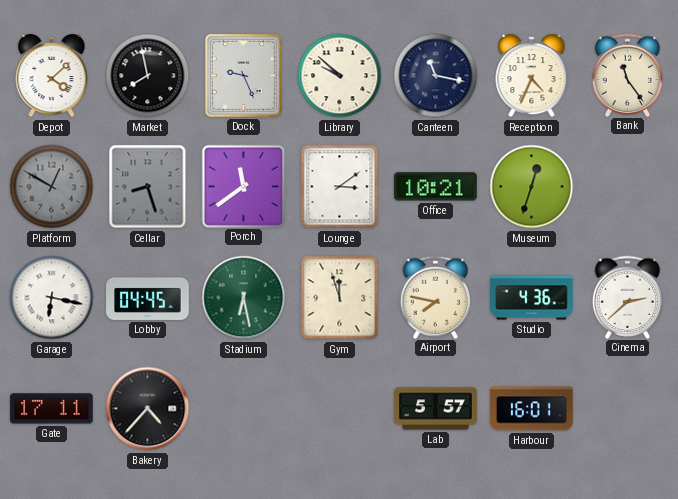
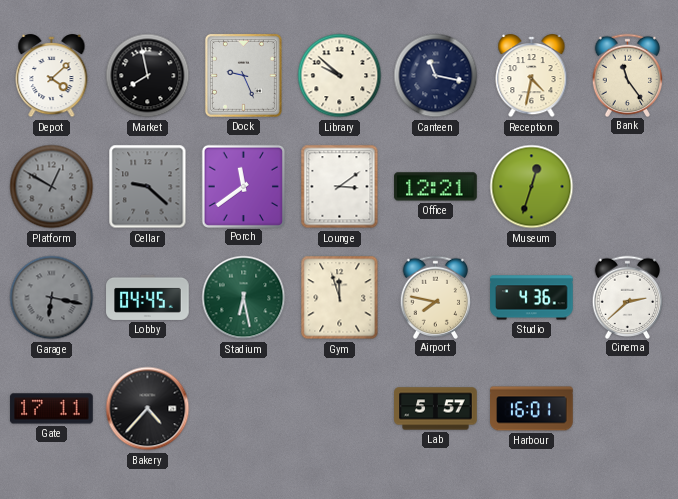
Reception: 4:34 -> 4:32 (532, 76)
Cellar: 8:27 -> 9:22 (148, 187)
Office: 10:21 -> 12:21 (436, 187)
Garage dial: white -> grey (52, 298)
